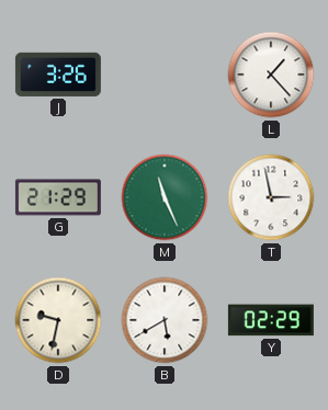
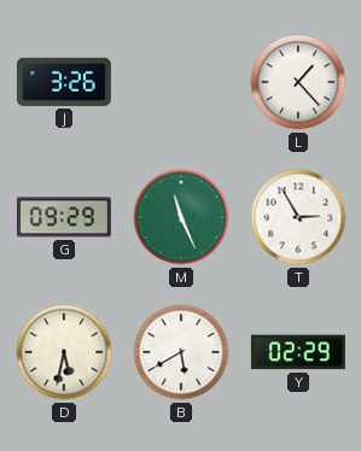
G: 21:29 -> 09:29 (64, 217)
T: 2:58 -> 2:55 (298, 217)
D: 9:32 -> 5:32 (64, 352)
